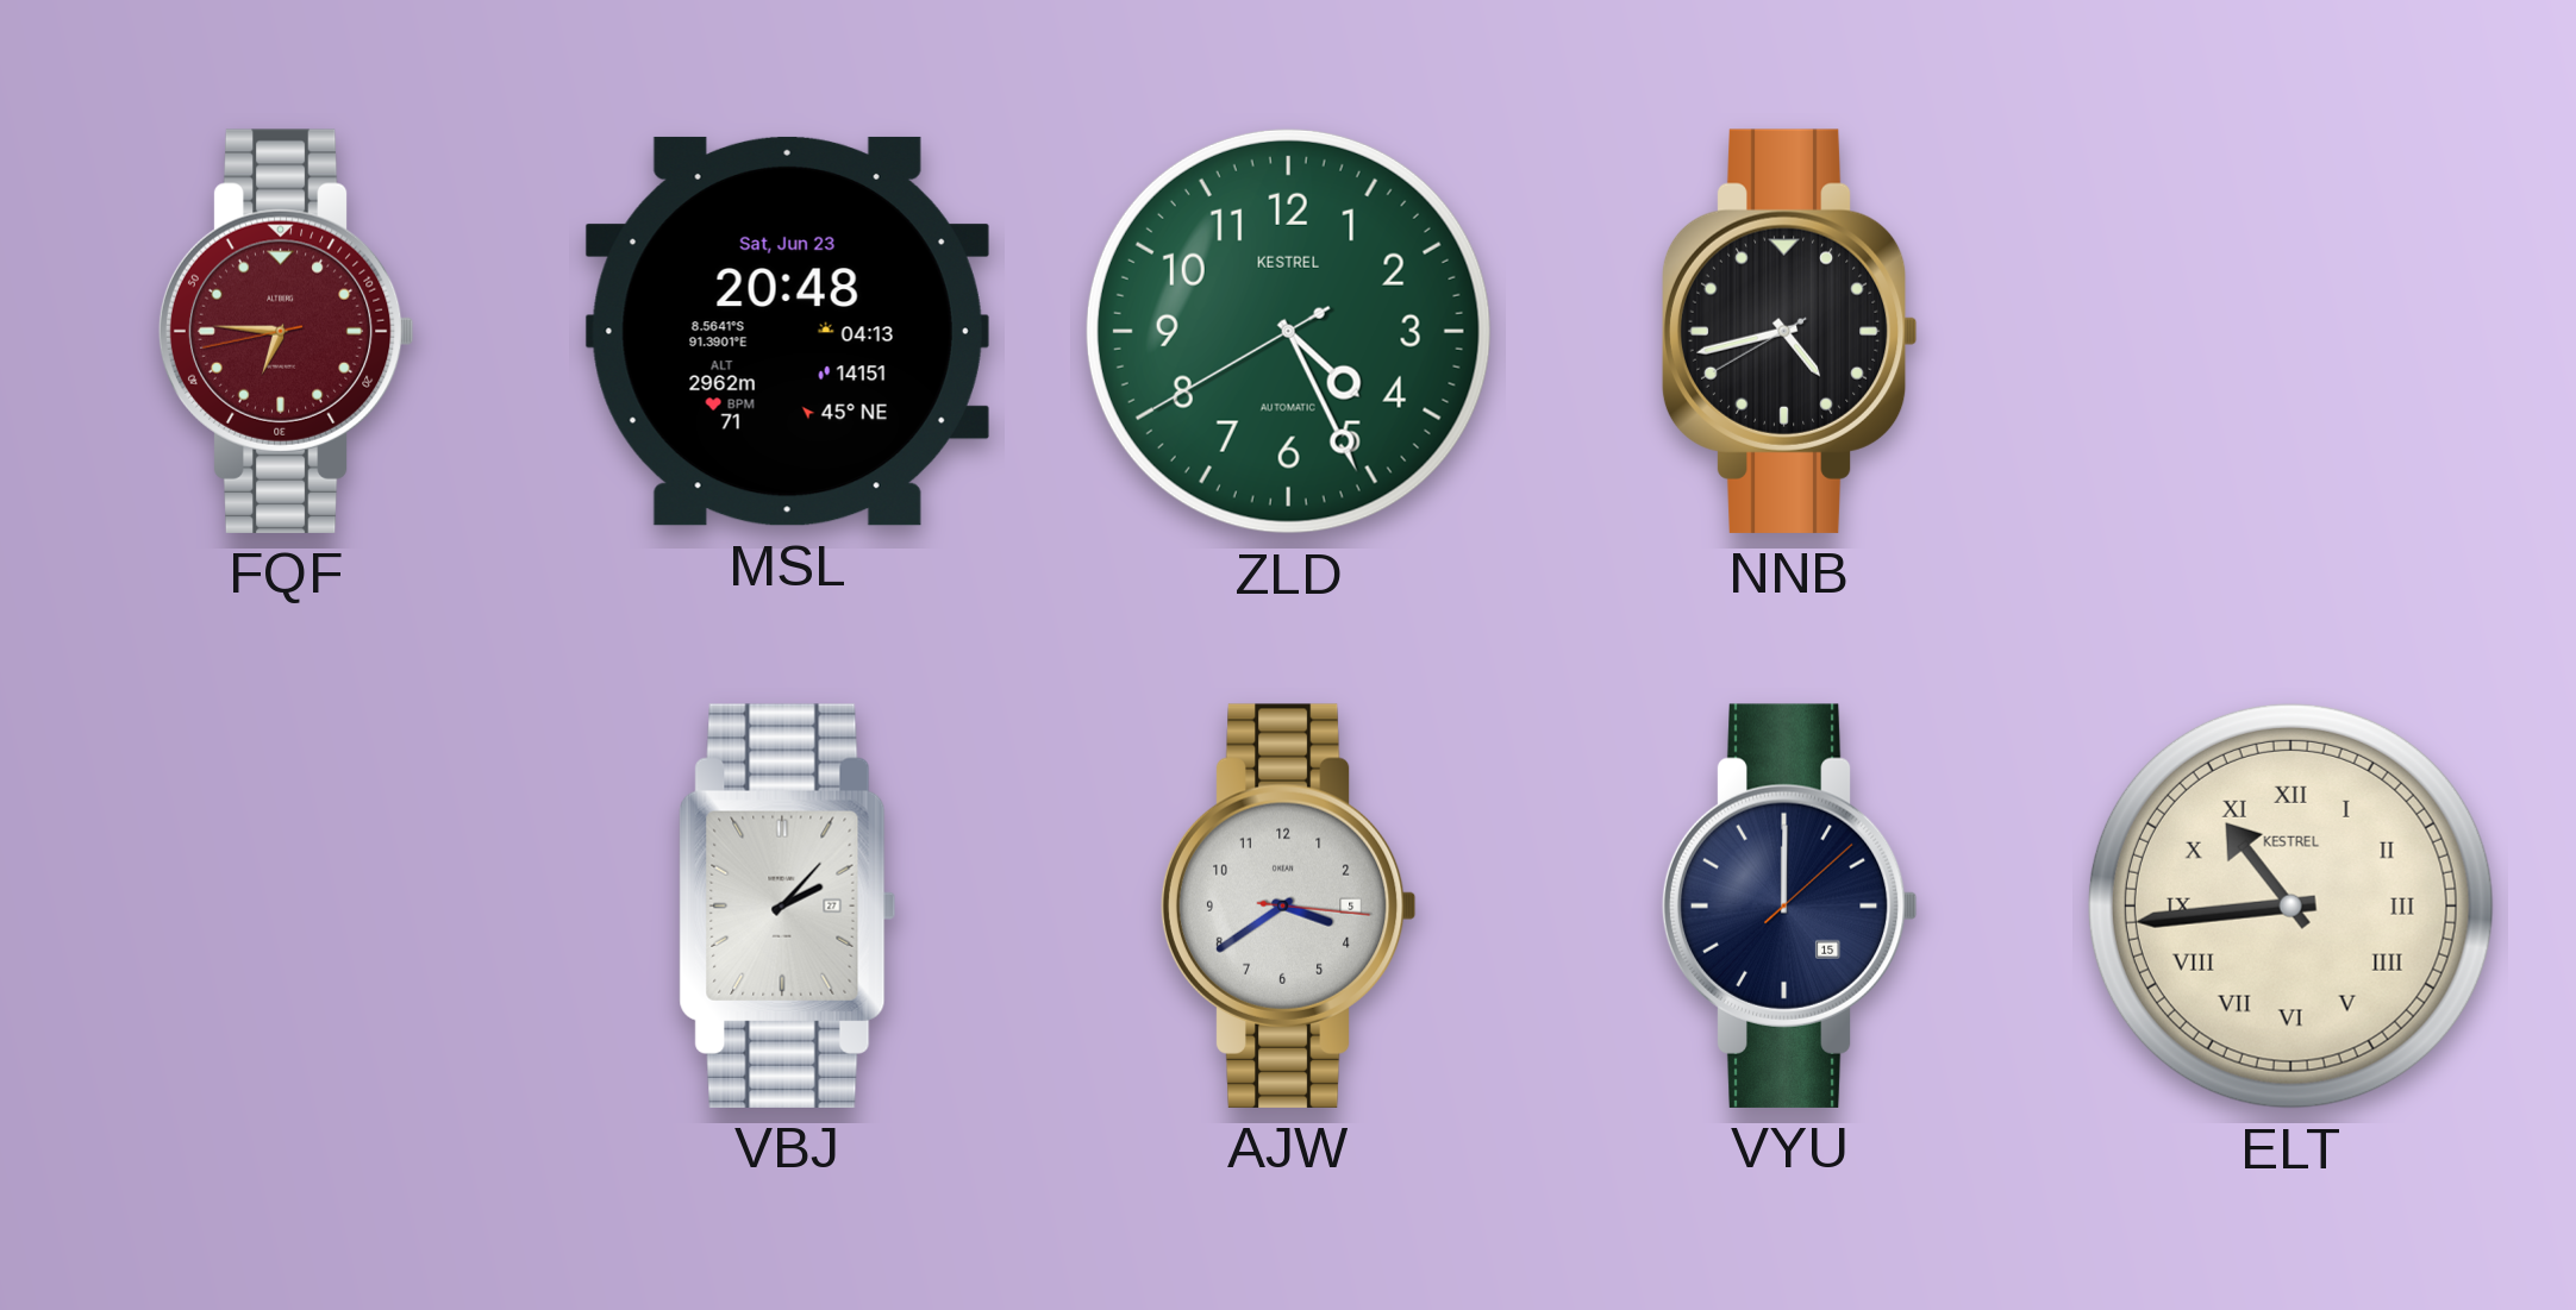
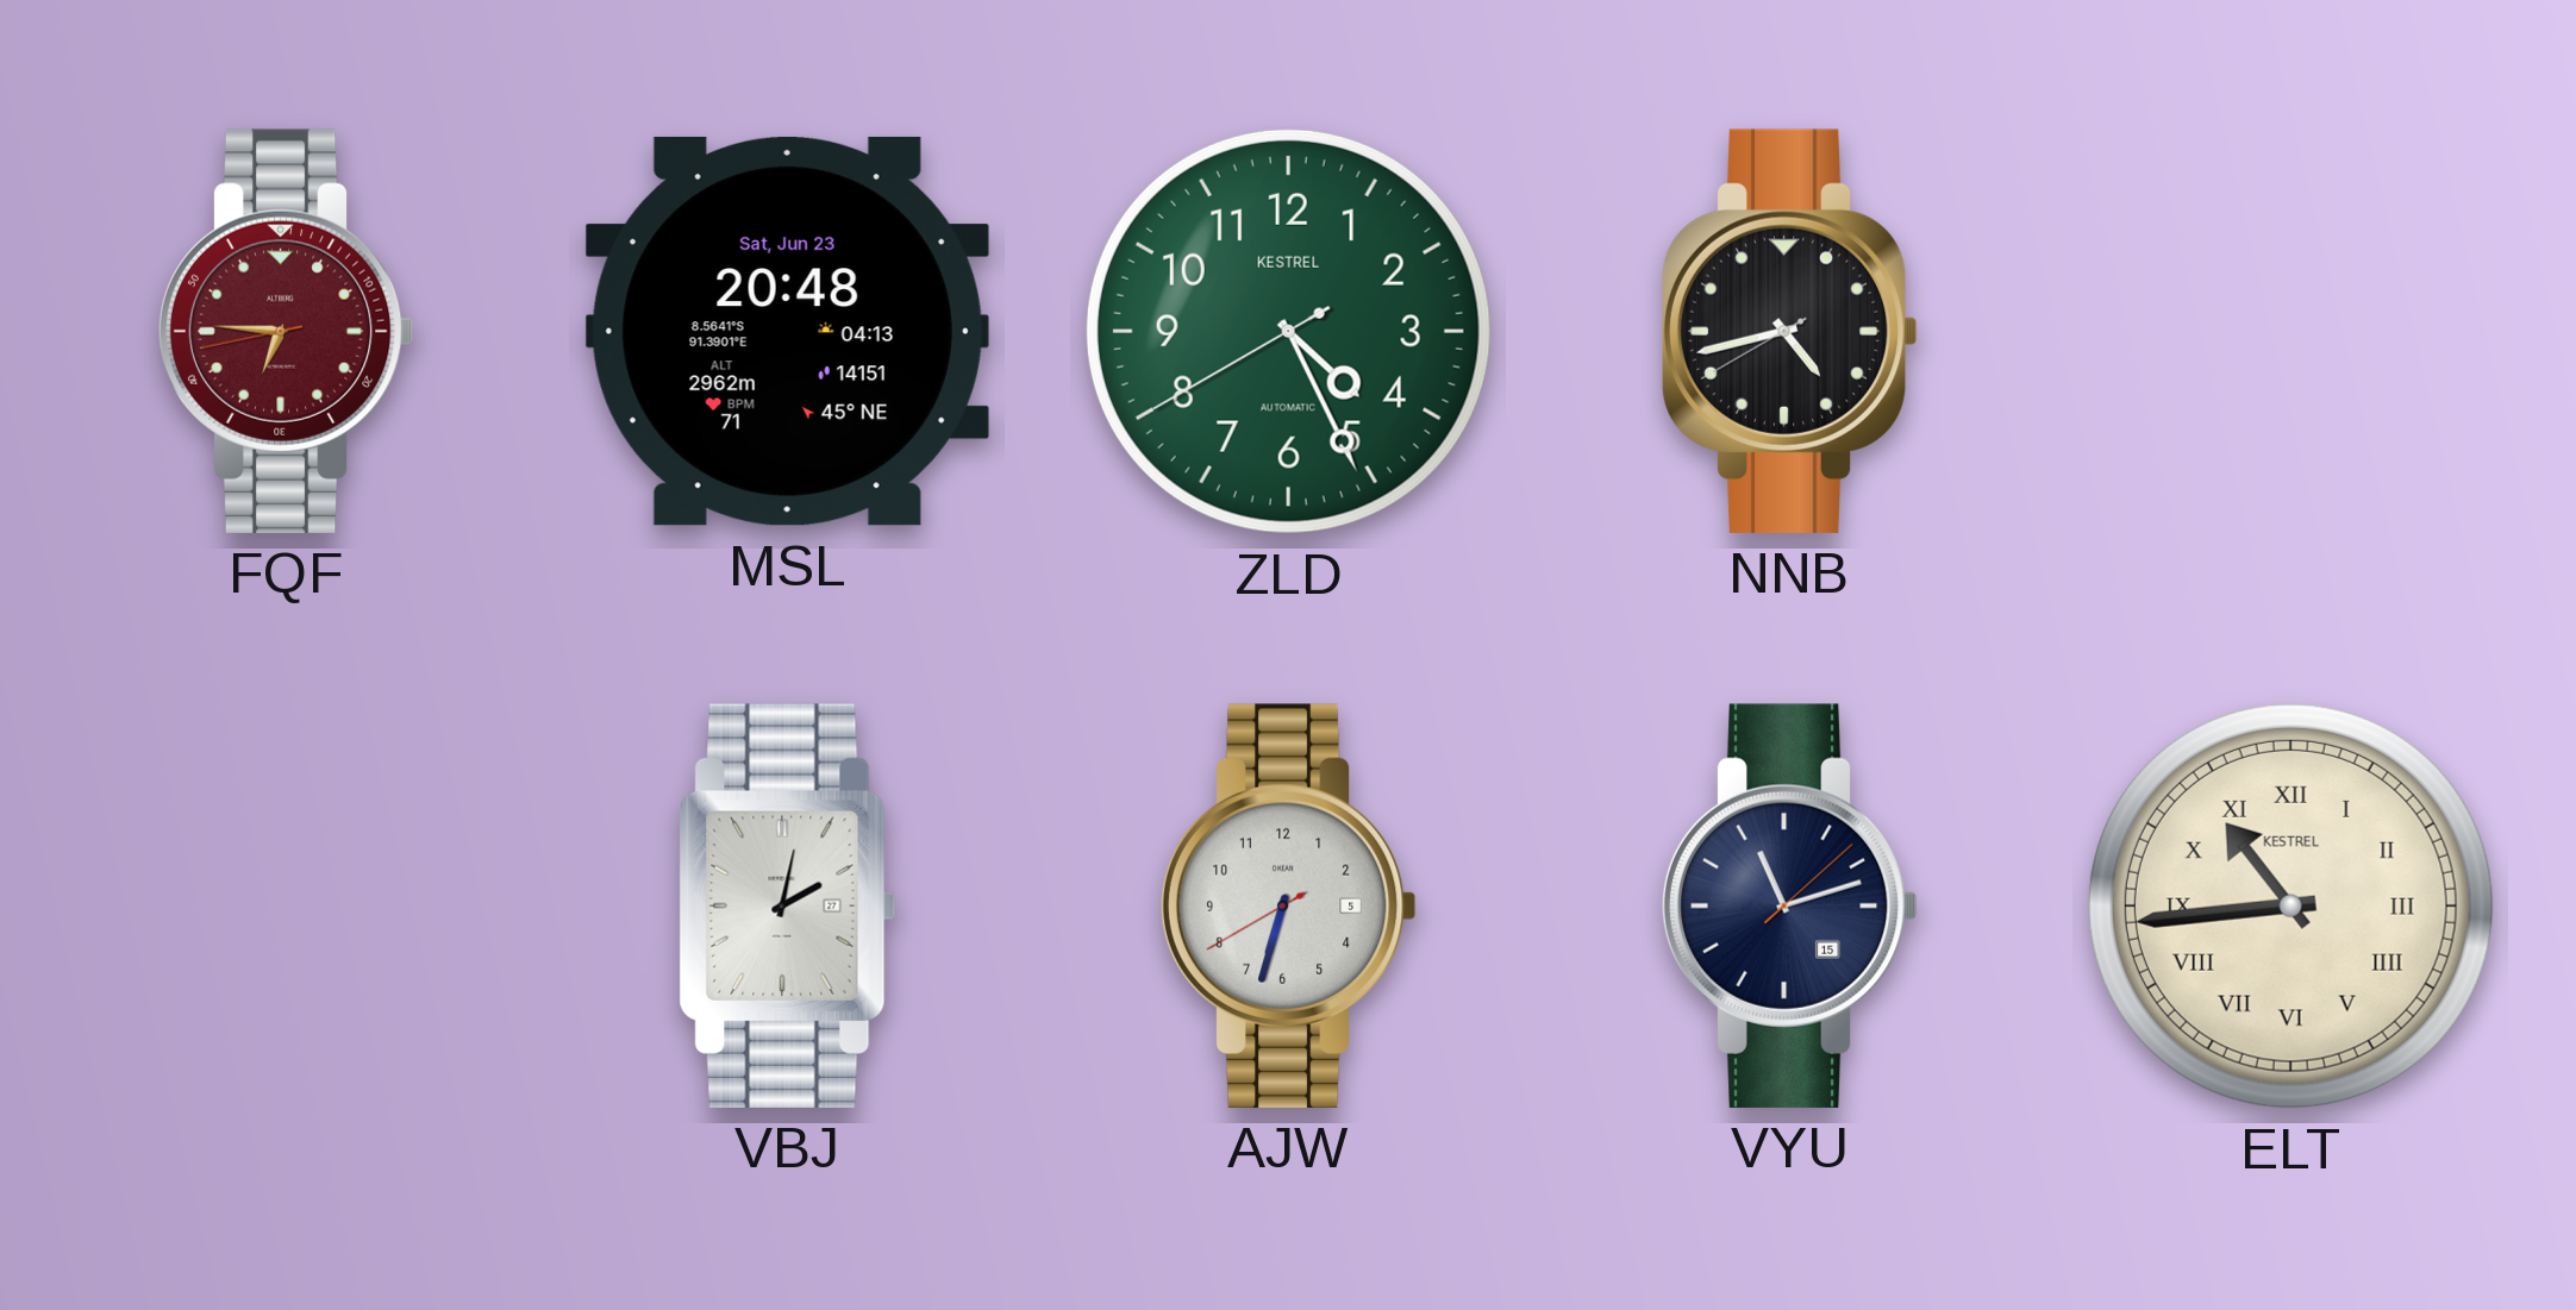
VBJ: 2:07 -> 2:02 (788, 905)
AJW: 3:39 -> 6:32 (1288, 905)
VYU: 12:00 -> 11:12 (1789, 905)
